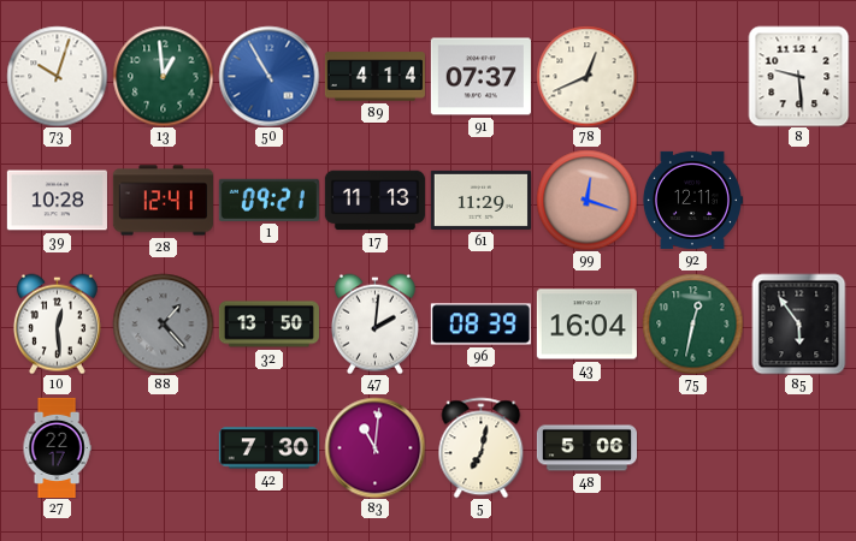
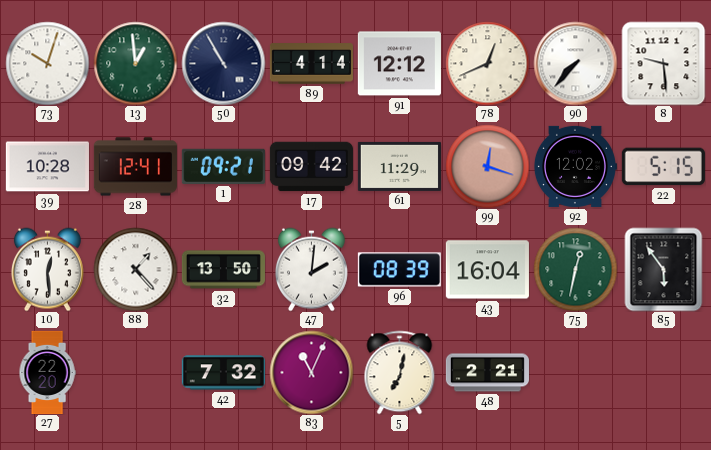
50 dial: blue -> navy (223, 63)
91: 07:37 -> 12:12 (399, 64)
90: none -> 7:37 (575, 63)
17: 11:13 -> 09:42 (311, 167)
92: 12:11 -> 12:02 (575, 166)
22: none -> 5:15 (663, 167)
88 dial: grey -> white (135, 269)
27: 22:17 -> 22:20 (47, 372)
42: 7:30 -> 7:32 (223, 373)
83: 11:01 -> 11:04 (311, 372)
48: 5:06 -> 2:21 (487, 373)
